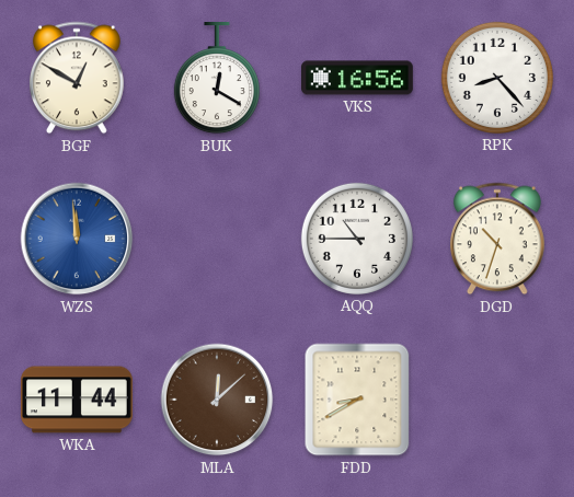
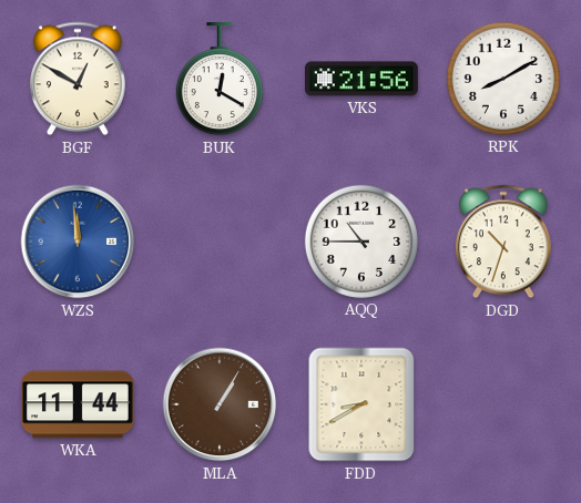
VKS: 16:56 -> 21:56 (363, 79)
RPK: 8:23 -> 8:10 (503, 79)
MLA: 12:08 -> 1:05 (220, 404)
